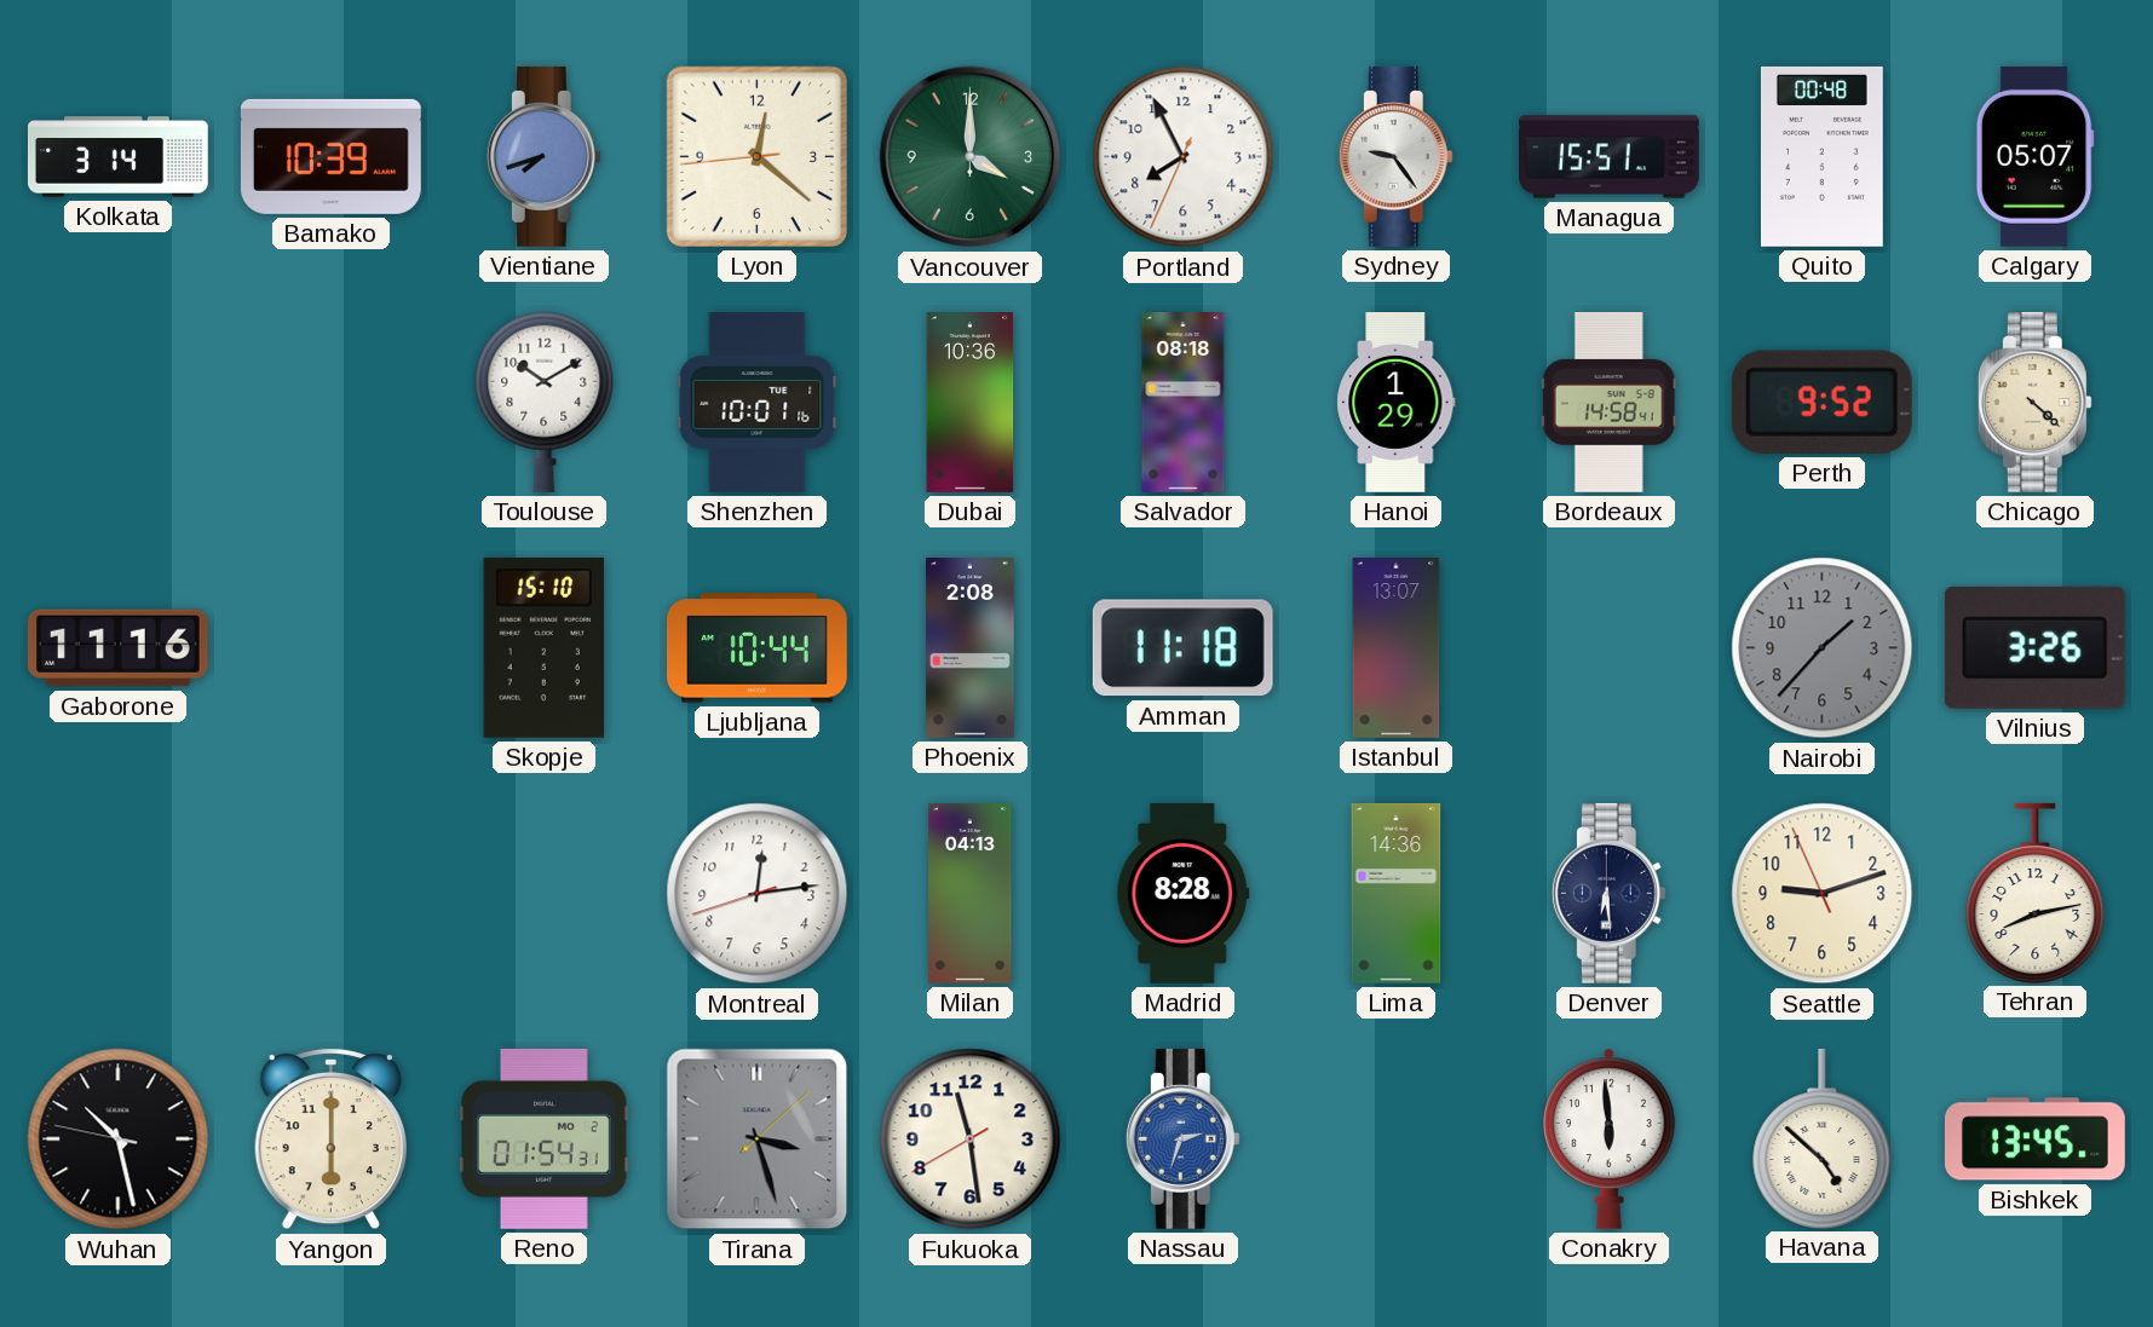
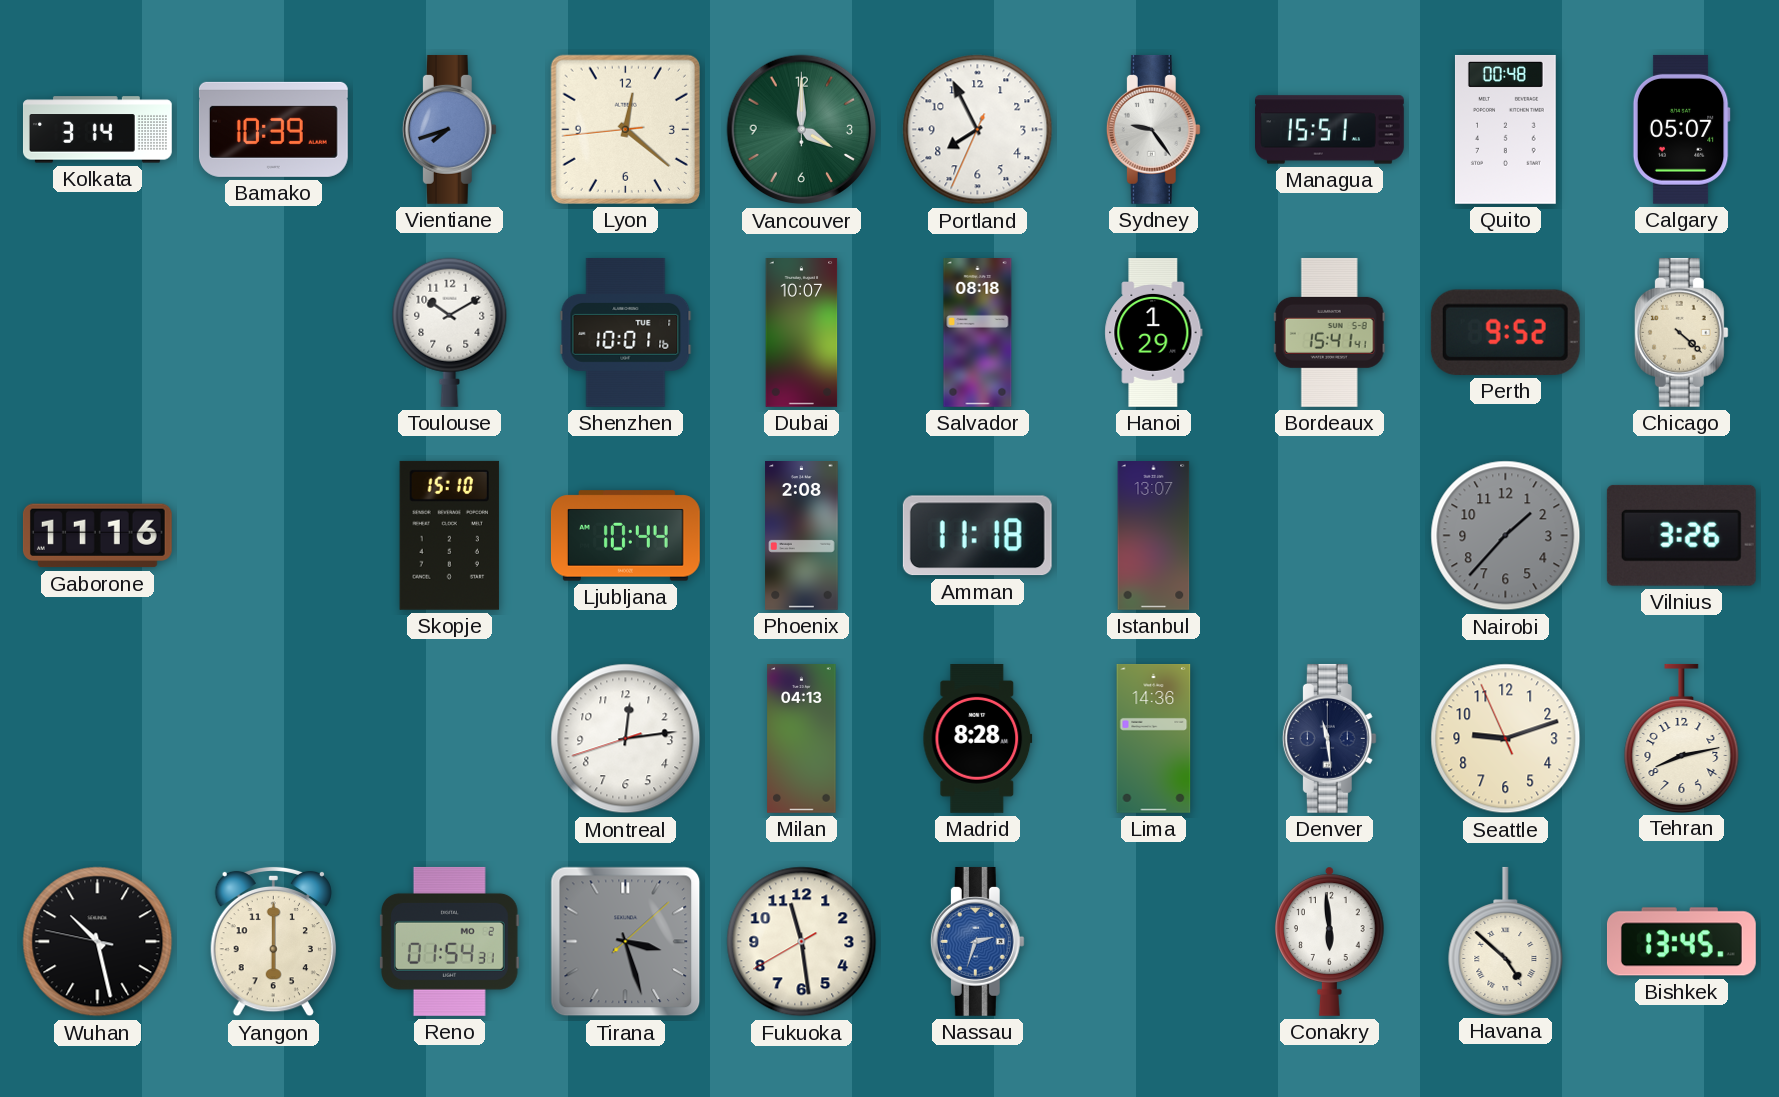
Dubai: 10:36 -> 10:07 (802, 333)
Bordeaux: 14:58 -> 15:41 (1329, 332)
Denver: 6:29 -> 11:29 (1329, 738)
